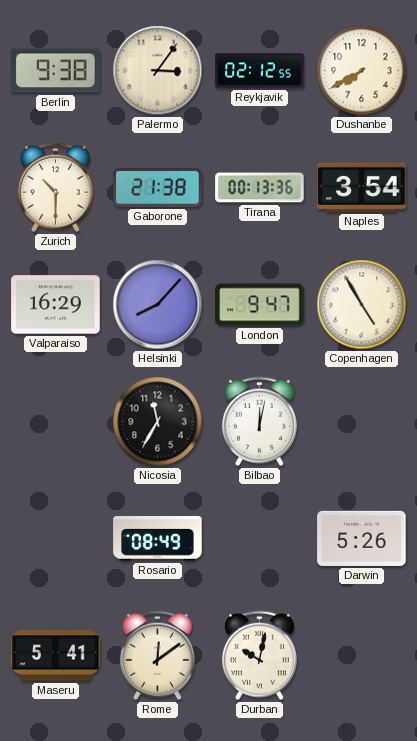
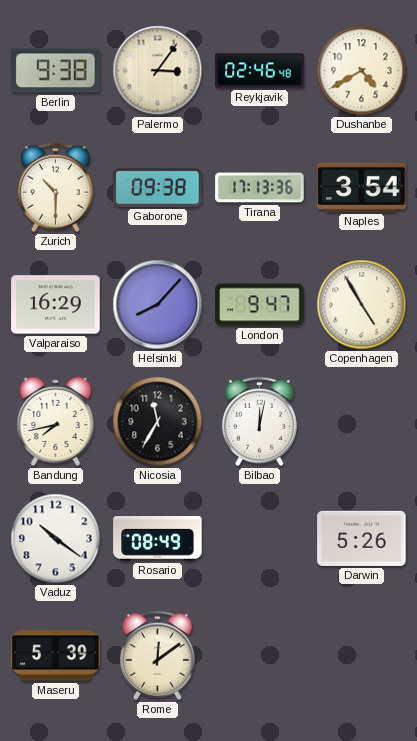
Reykjavik: 02:12 -> 02:46 (260, 71)
Dushanbe: 7:40 -> 4:40 (362, 71)
Gaborone: 21:38 -> 09:38 (158, 188)
Tirana: 00:13 -> 17:13 (260, 188)
Bandung: none -> 7:43 (56, 421)
Vaduz: none -> 10:21 (56, 539)
Maseru: 5:41 -> 5:39 (56, 656)
Durban: 10:02 -> none (259, 656)
